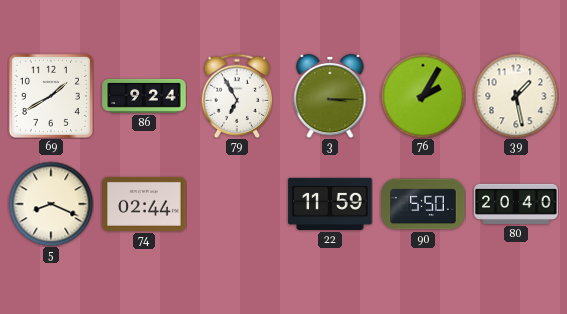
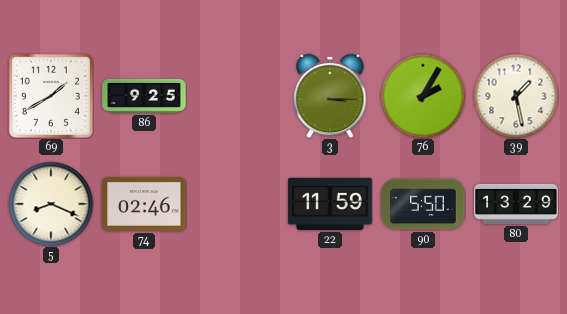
86: 9:24 -> 9:25 (144, 96)
79: 6:55 -> none (237, 96)
74: 02:44 -> 02:46 (144, 204)
80: 20:40 -> 13:29 (516, 204)
